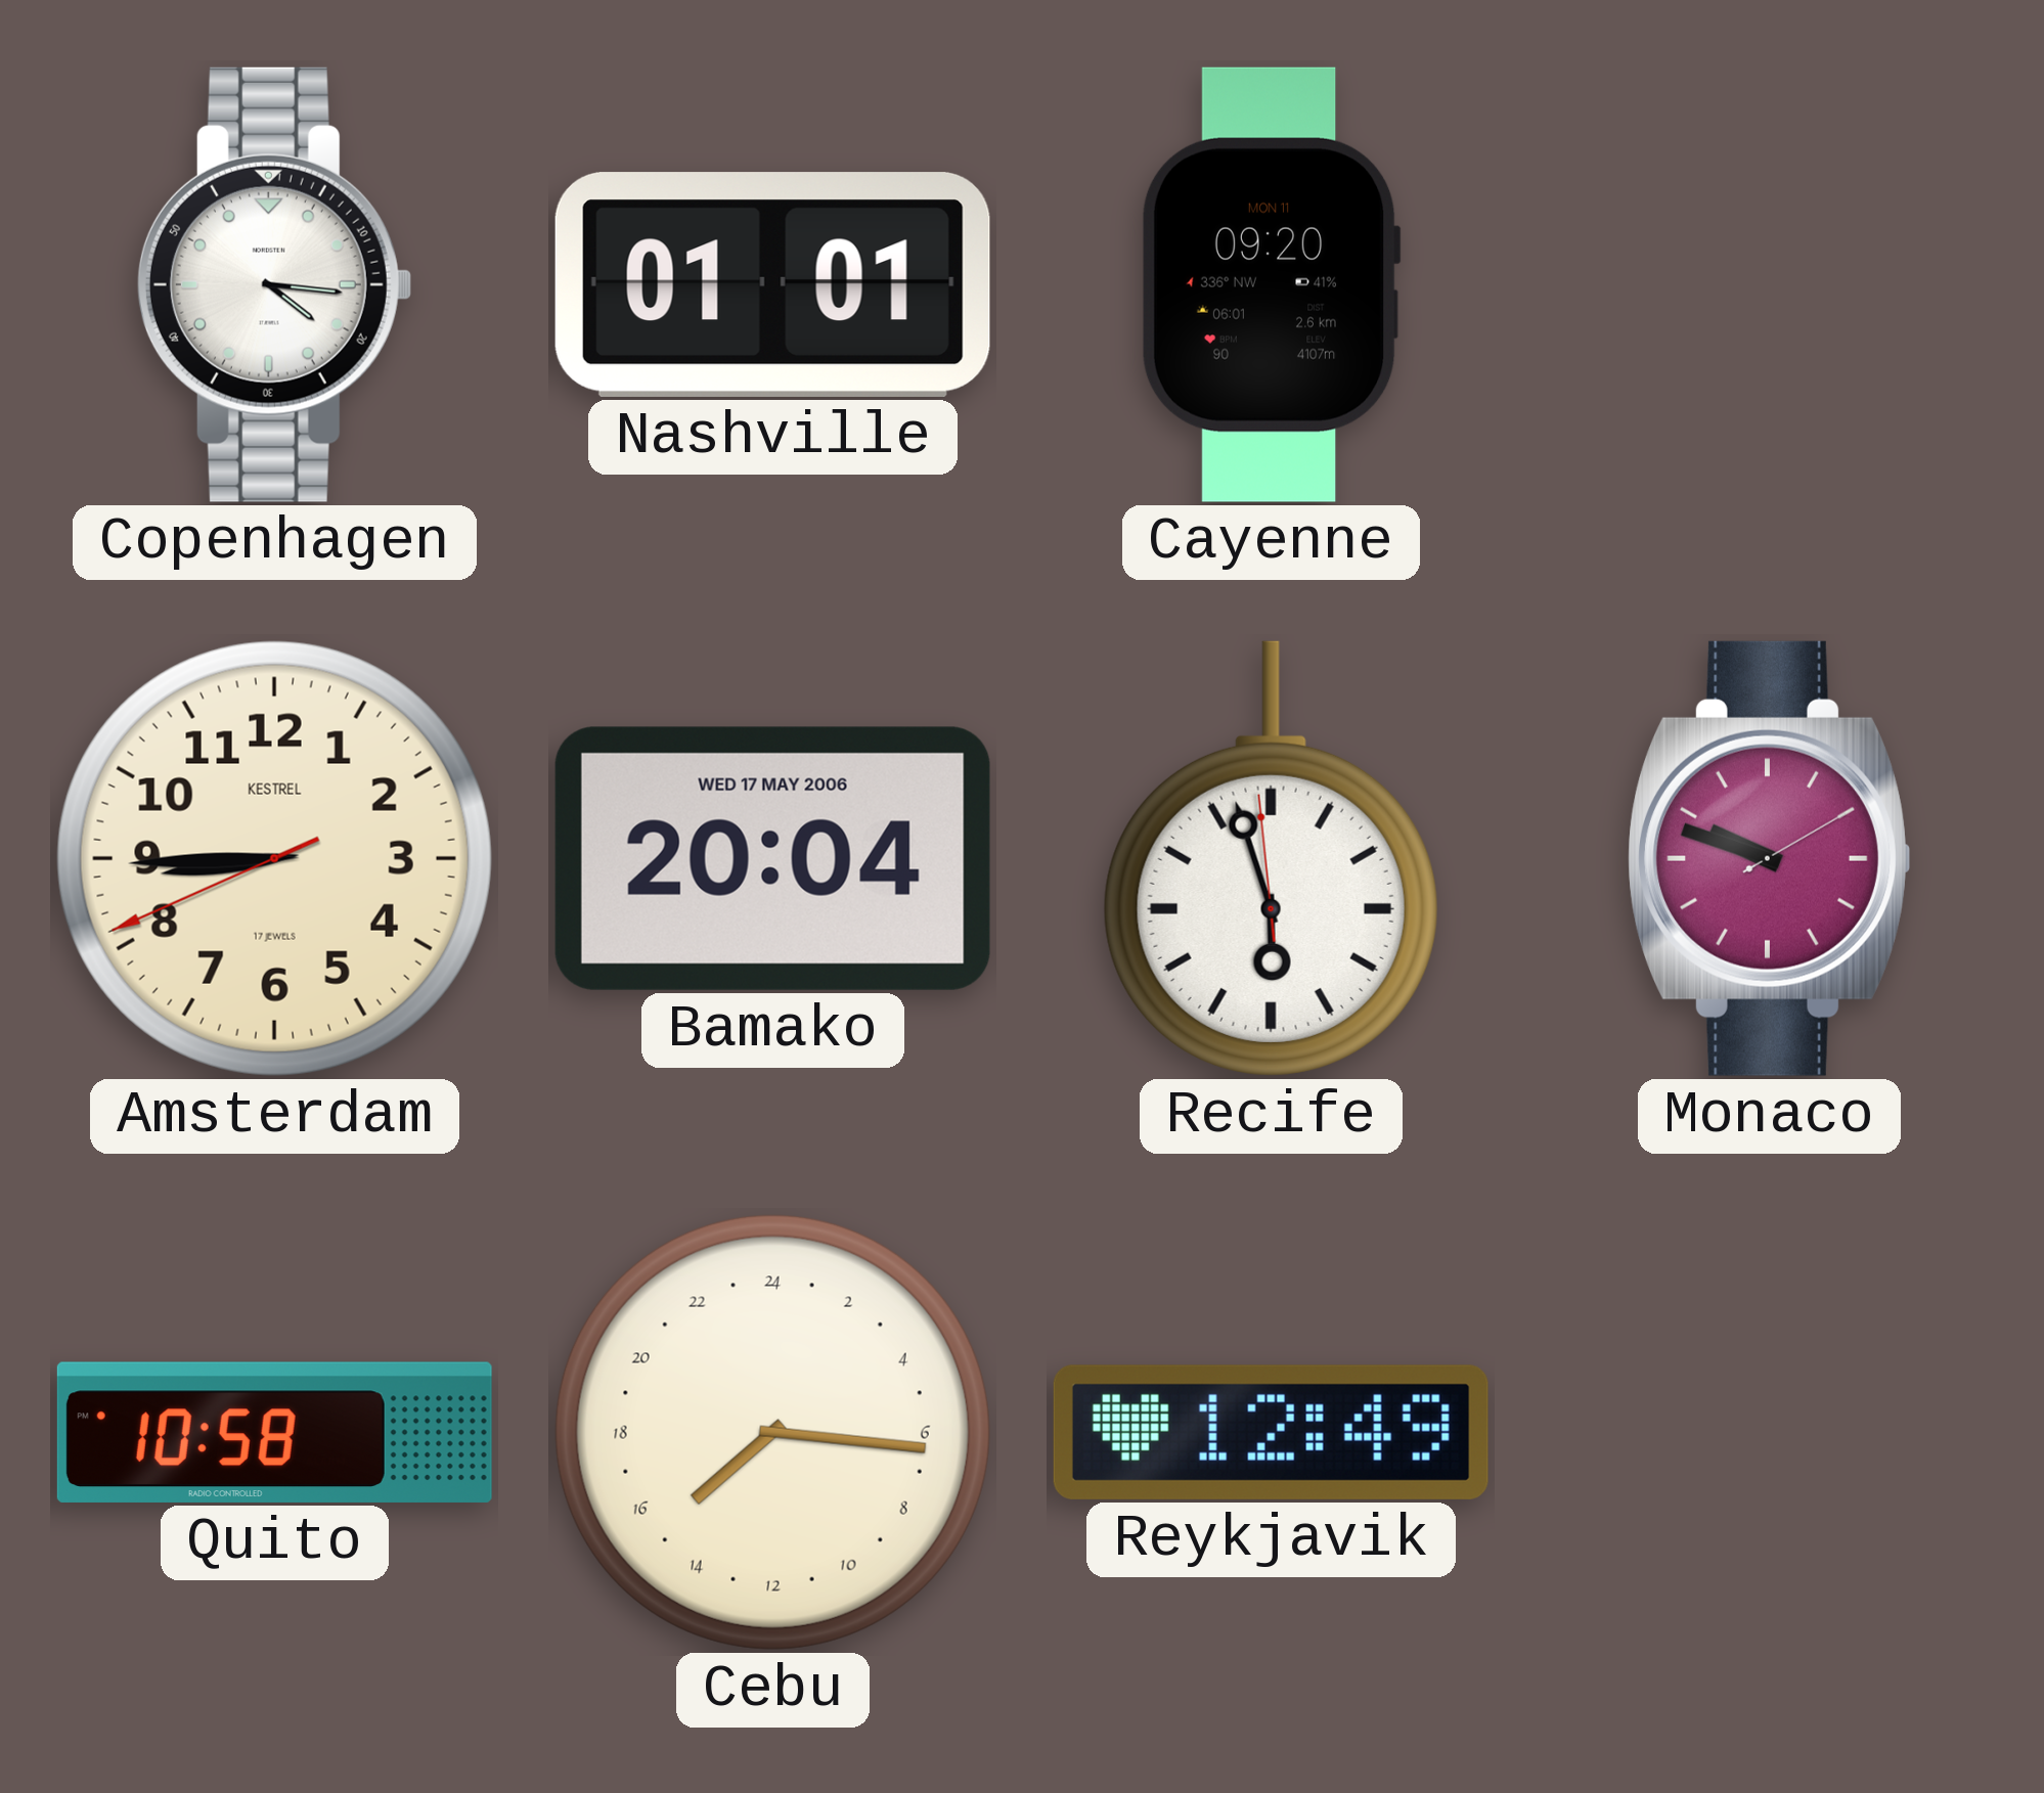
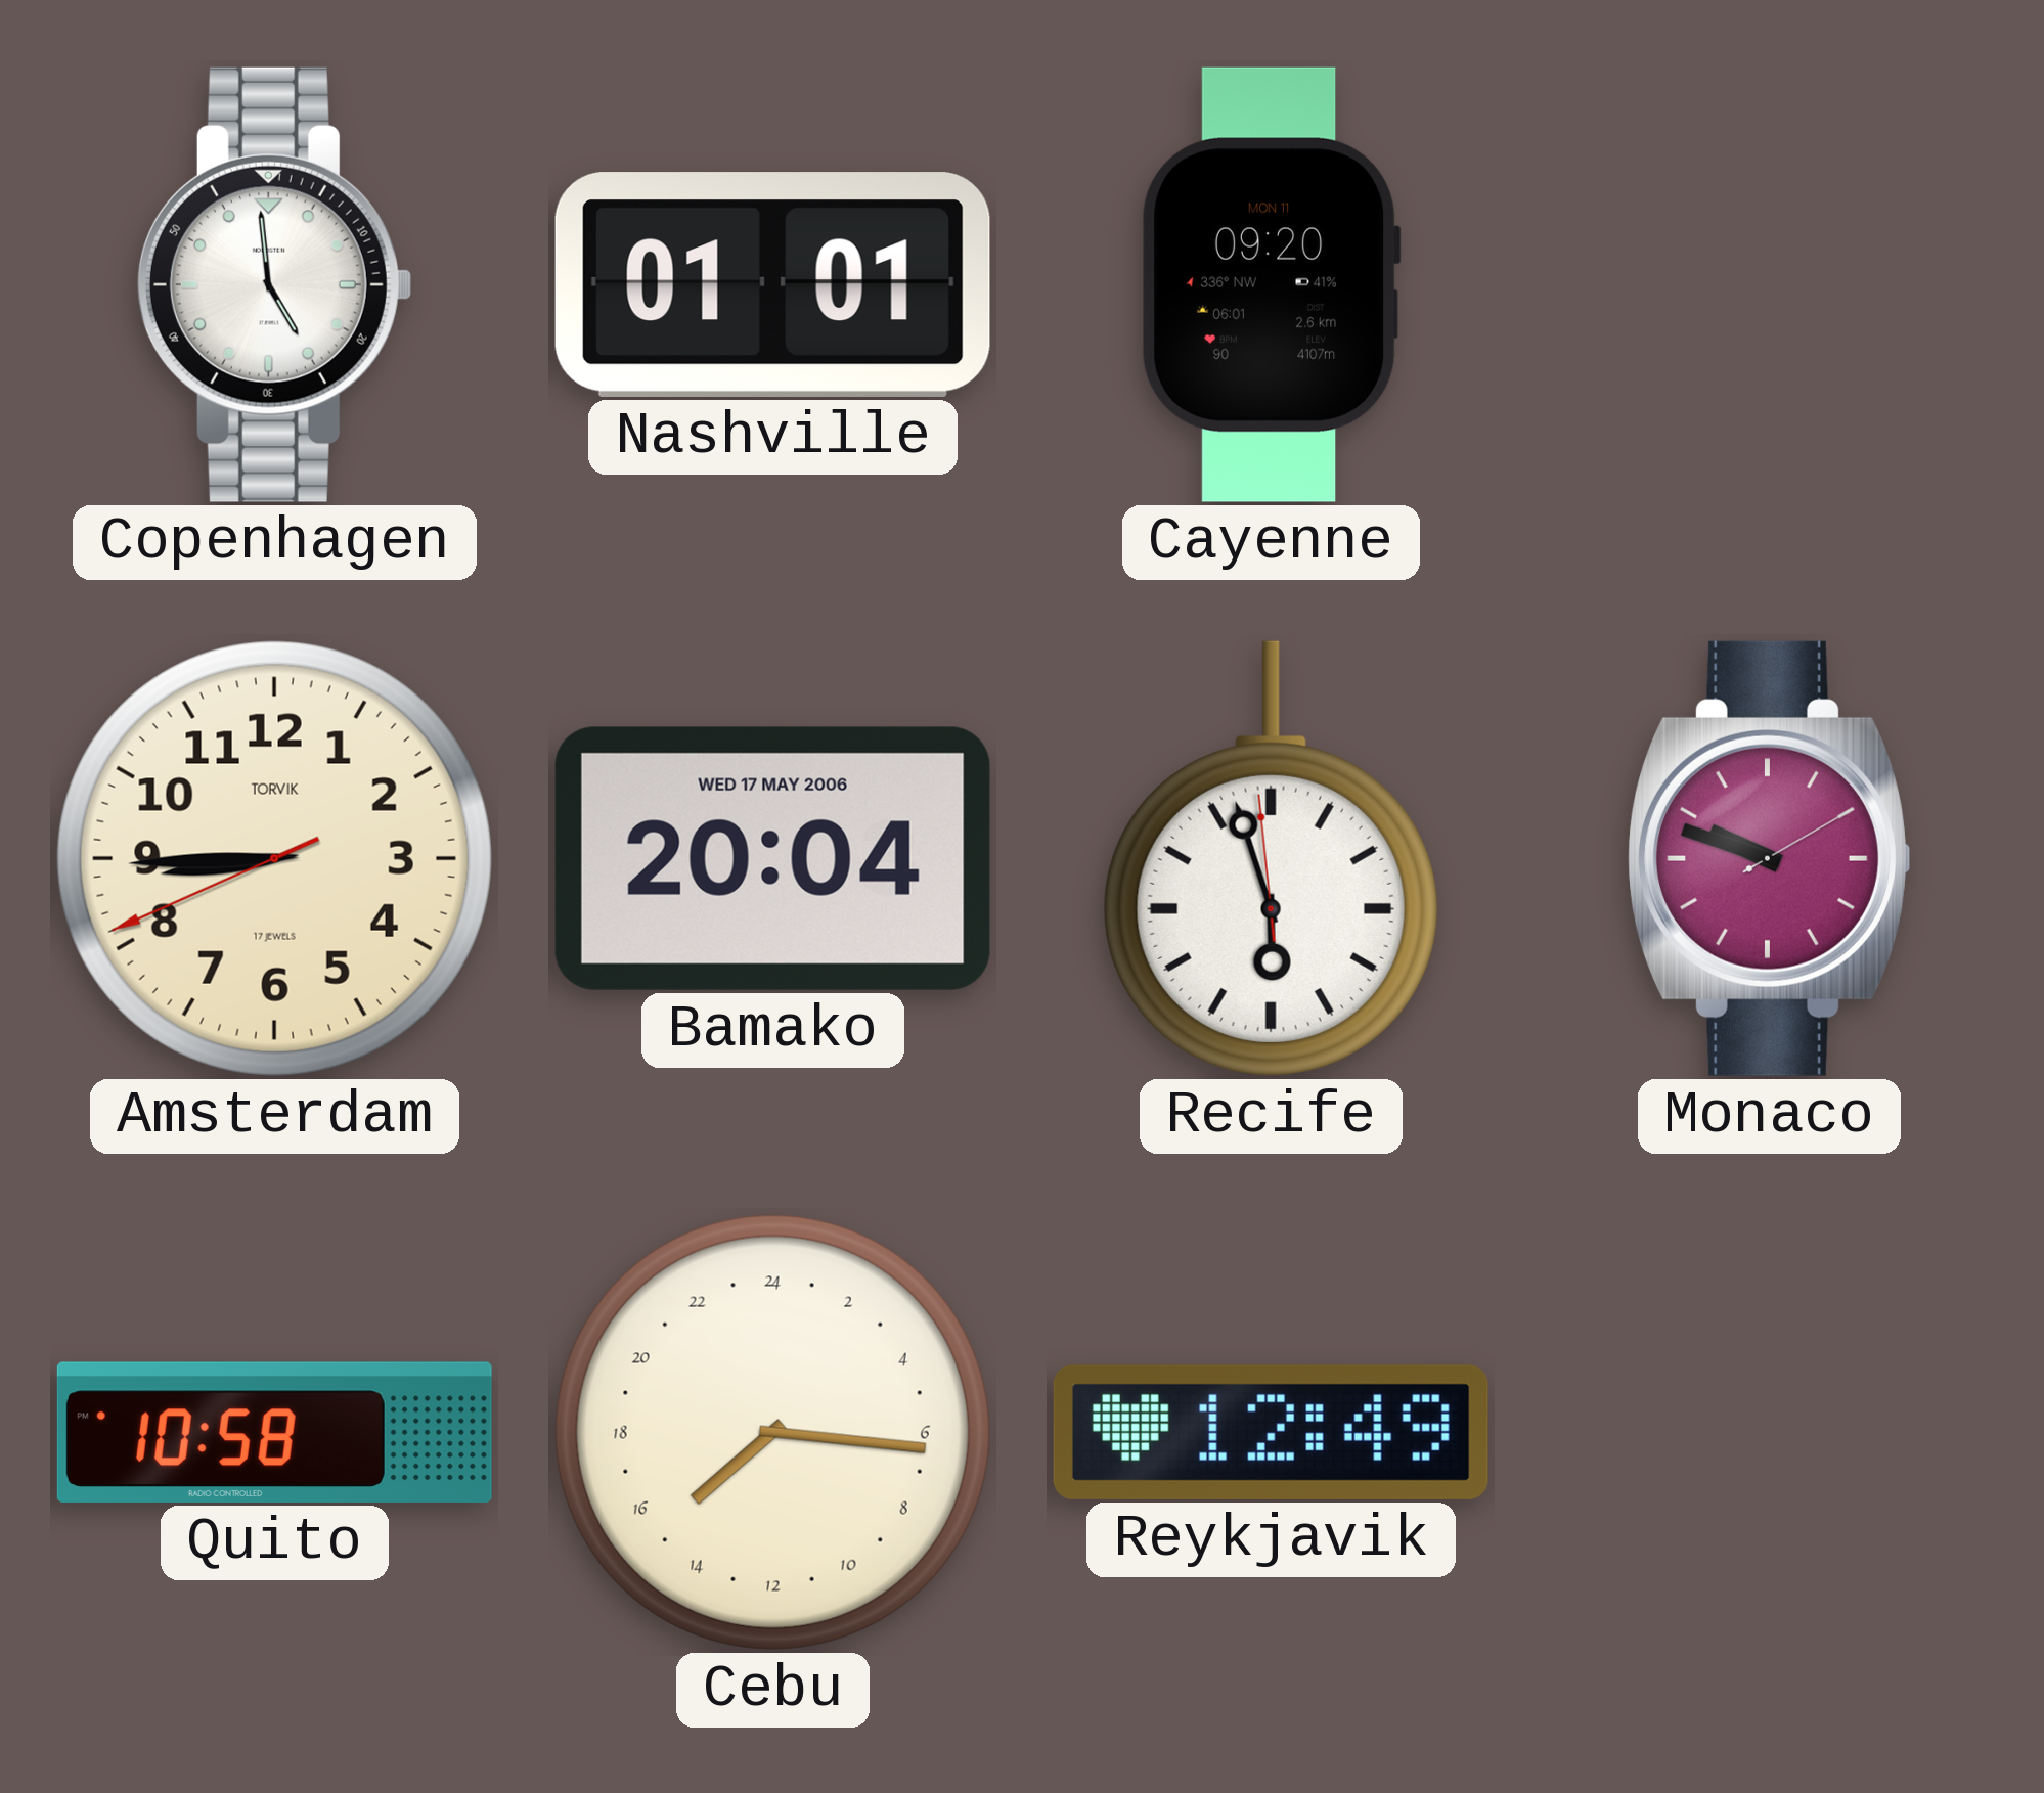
Copenhagen: 4:16 -> 4:59 (274, 284)
Amsterdam brand: KESTREL -> TORVIK (274, 858)
